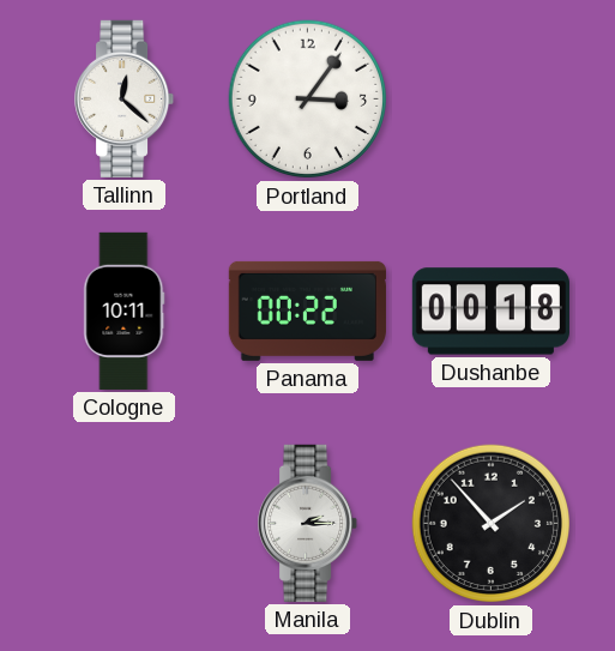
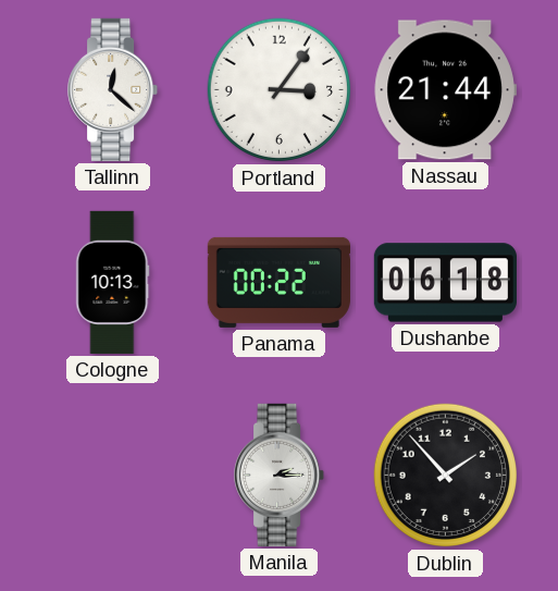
Nassau: none -> 21:44 (445, 90)
Cologne: 10:11 -> 10:13 (113, 282)
Dushanbe: 00:18 -> 06:18 (445, 283)
